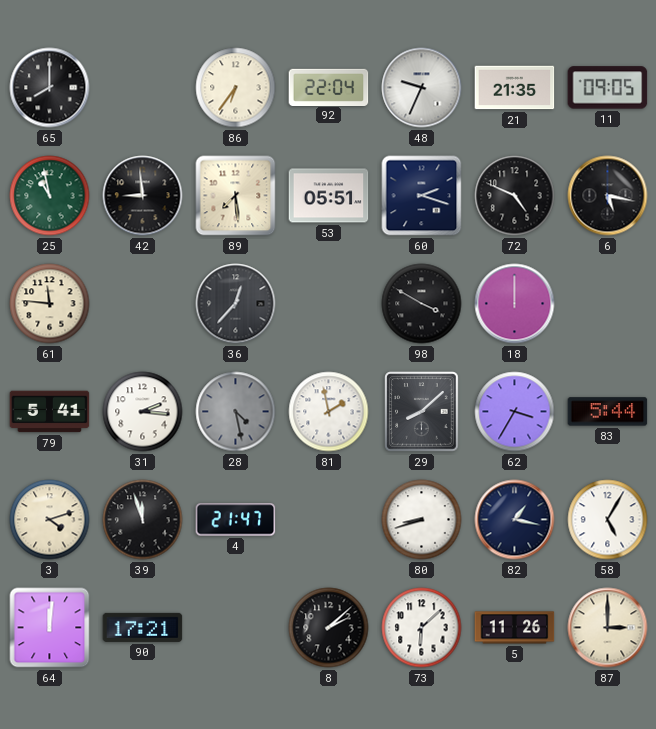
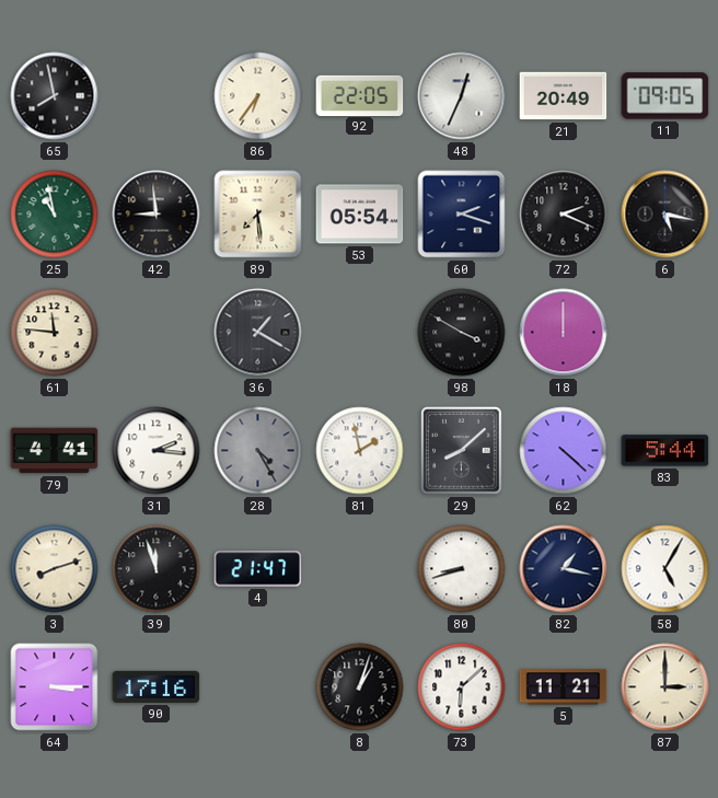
65: 8:00 -> 7:58 (55, 96)
92: 22:04 -> 22:05 (360, 95)
48: 9:34 -> 12:34 (462, 96)
21: 21:35 -> 20:49 (564, 96)
53: 05:51 -> 05:54 (360, 215)
72: 4:49 -> 2:19 (564, 215)
36: 12:37 -> 1:20 (258, 333)
79: 5:41 -> 4:41 (55, 451)
28: 4:28 -> 4:25 (258, 451)
62: 3:35 -> 4:22 (564, 451)
3: 4:12 -> 8:12 (55, 569)
64: 12:01 -> 3:15 (55, 687)
90: 17:21 -> 17:16 (157, 686)
8: 2:08 -> 1:03 (360, 687)
5: 11:26 -> 11:21 (564, 687)
